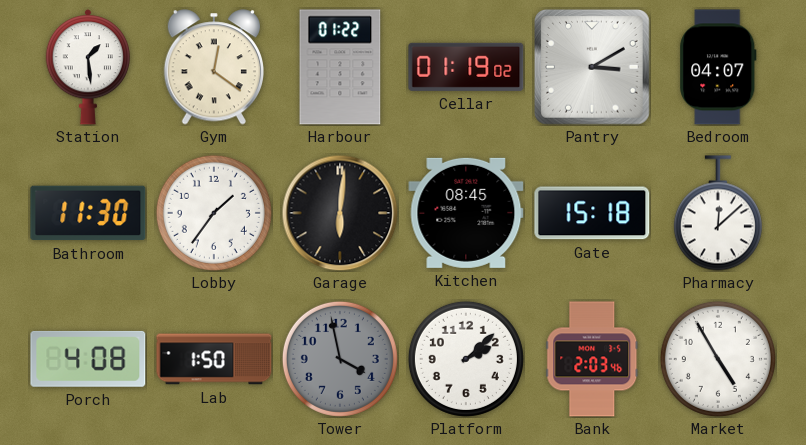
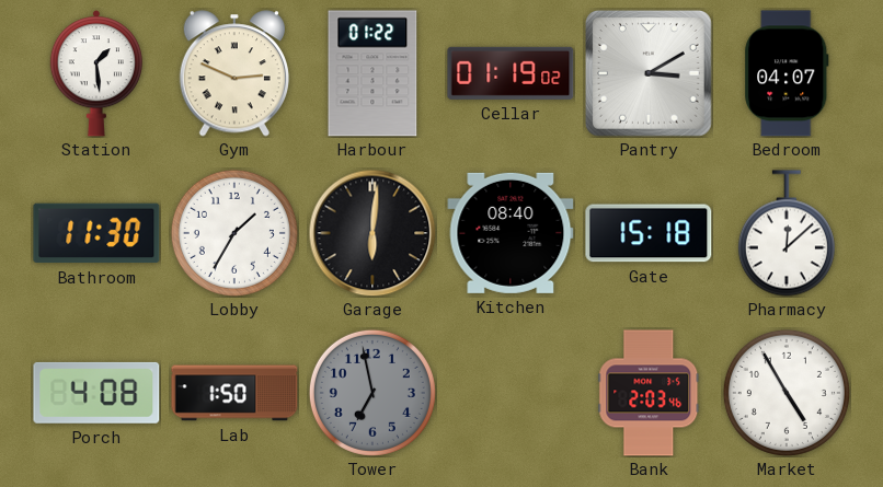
Gym: 12:21 -> 2:49 (233, 73)
Lobby: 1:36 -> 1:35 (234, 233)
Kitchen: 08:45 -> 08:40 (511, 233)
Tower: 3:58 -> 6:58 (372, 393)
Platform: 2:08 -> none (466, 359)
